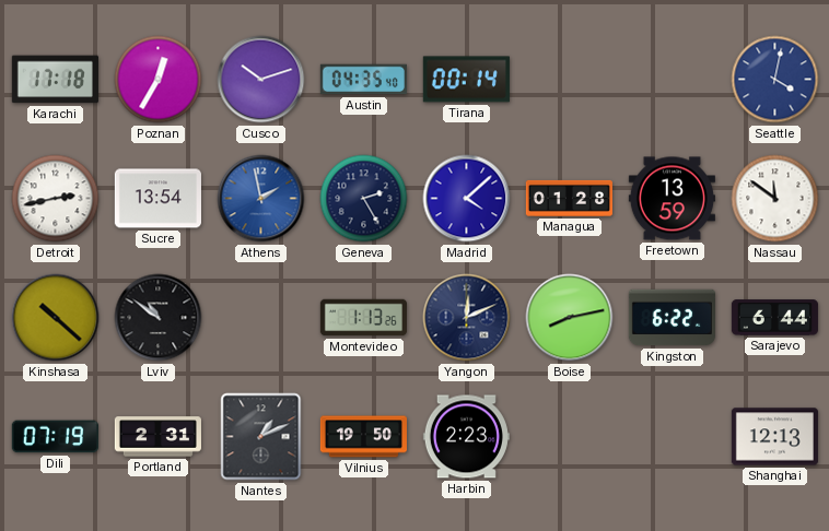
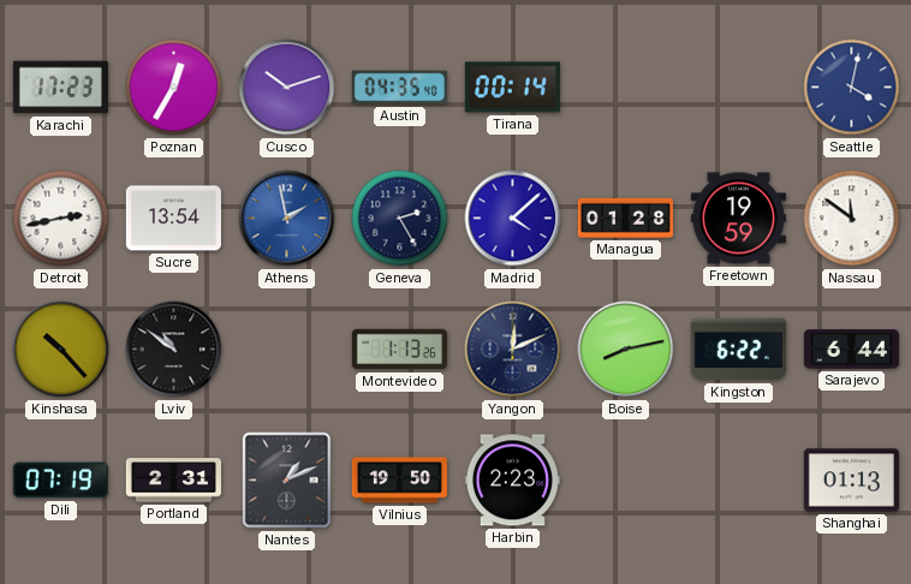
Karachi: 17:18 -> 17:23 (60, 88)
Freetown: 13:59 -> 19:59 (738, 219)
Kinshasa: 10:22 -> 10:23 (61, 350)
Shanghai: 12:13 -> 01:13 (851, 481)
